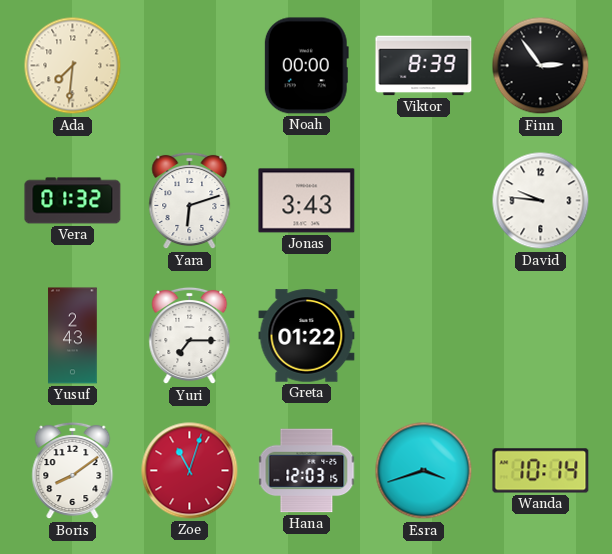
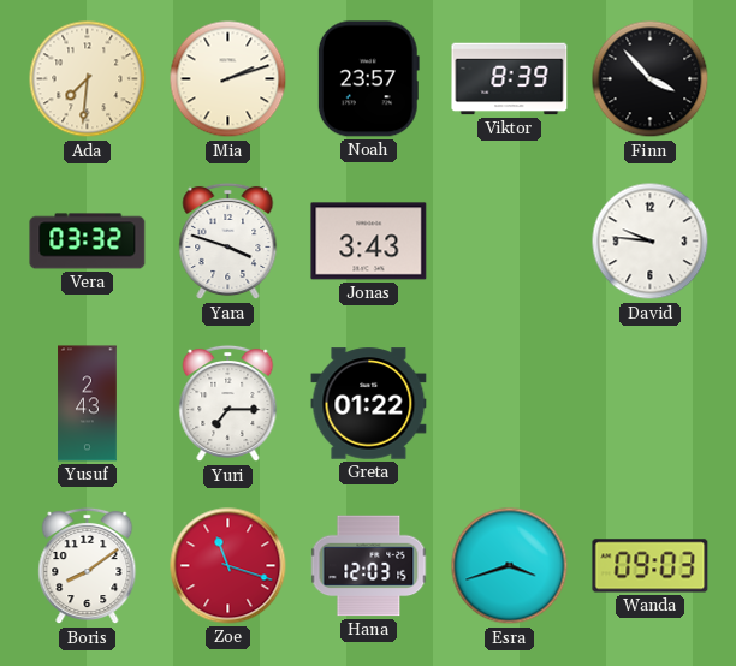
Mia: none -> 2:12 (228, 79)
Noah: 00:00 -> 23:57 (368, 79)
Finn: 2:54 -> 3:53 (651, 79)
Vera: 01:32 -> 03:32 (88, 242)
Yara: 6:12 -> 3:48 (228, 242)
Zoe: 11:03 -> 11:18 (228, 566)
Wanda: 10:14 -> 09:03 (651, 566)
